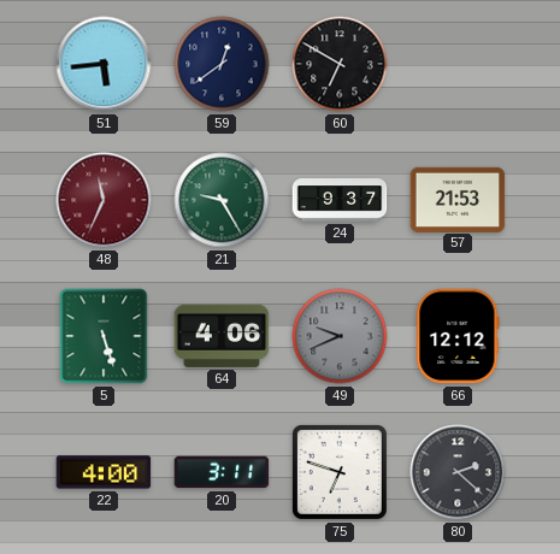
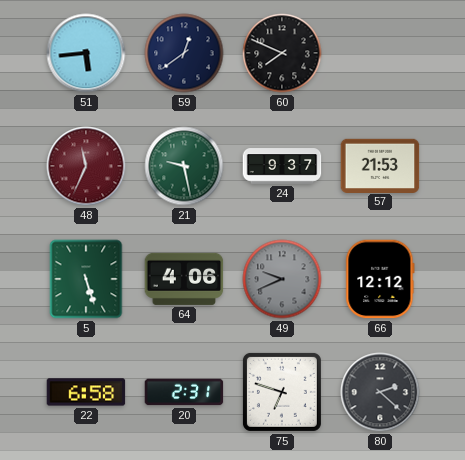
60: 6:50 -> 7:49 (282, 53)
21: 9:25 -> 9:28 (184, 166)
22: 4:00 -> 6:58 (86, 392)
20: 3:11 -> 2:31 (184, 392)
